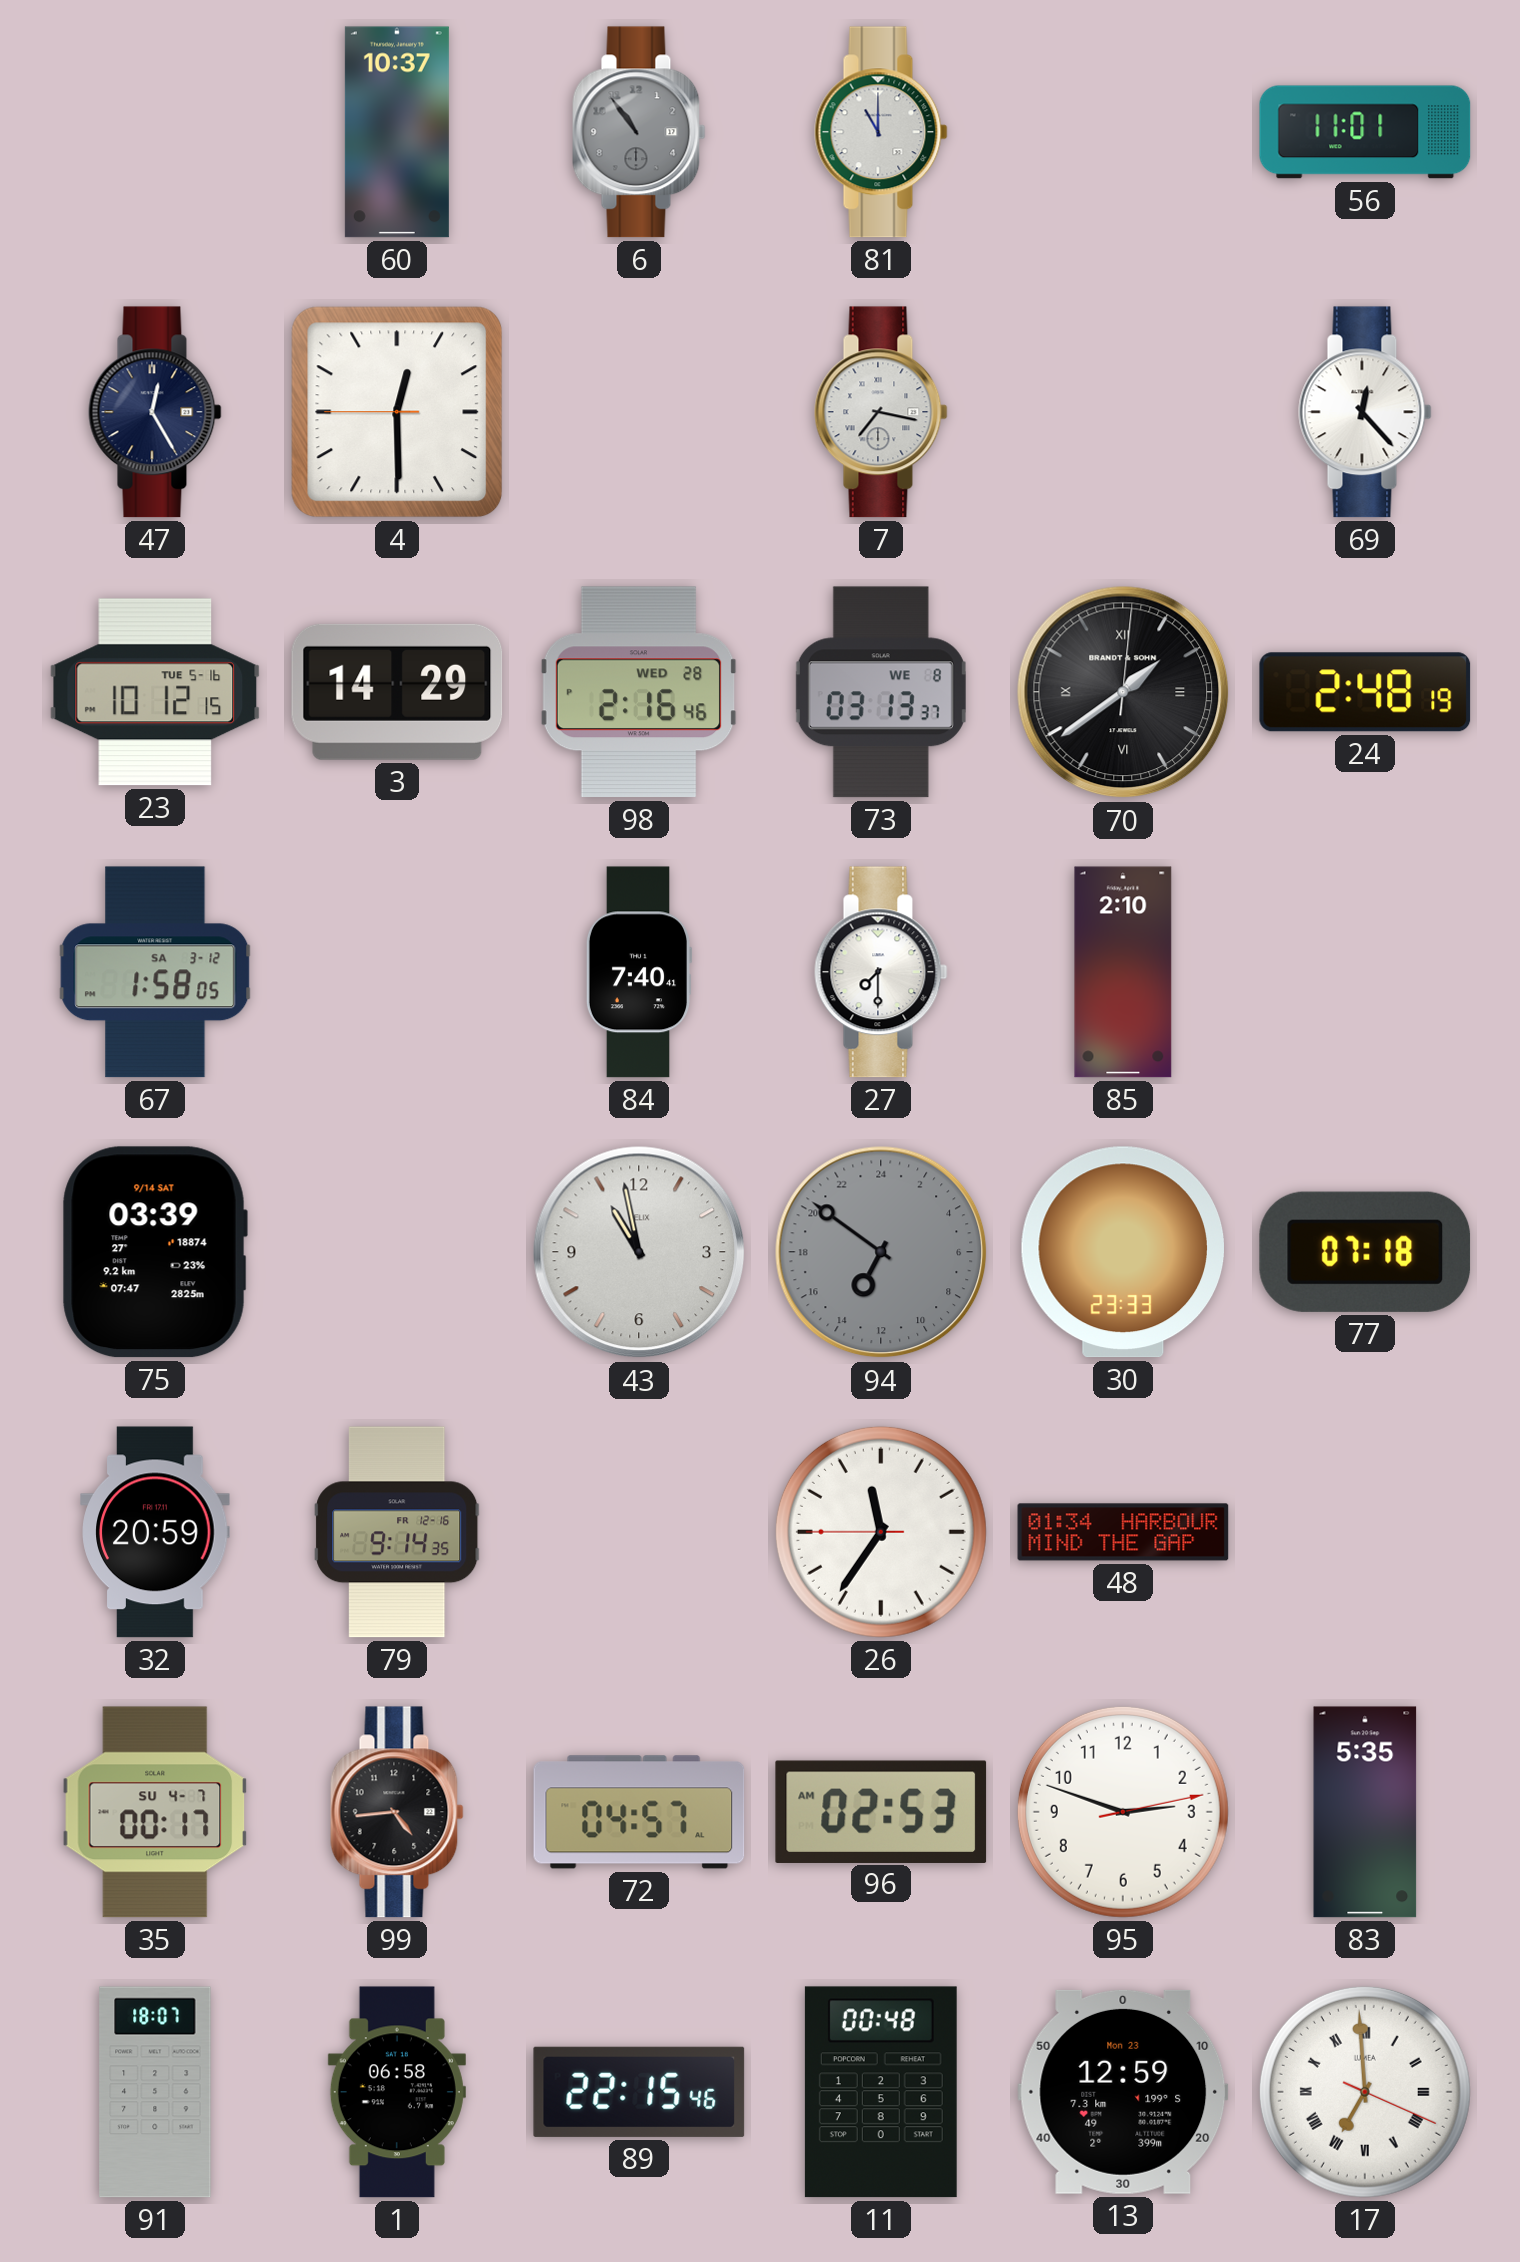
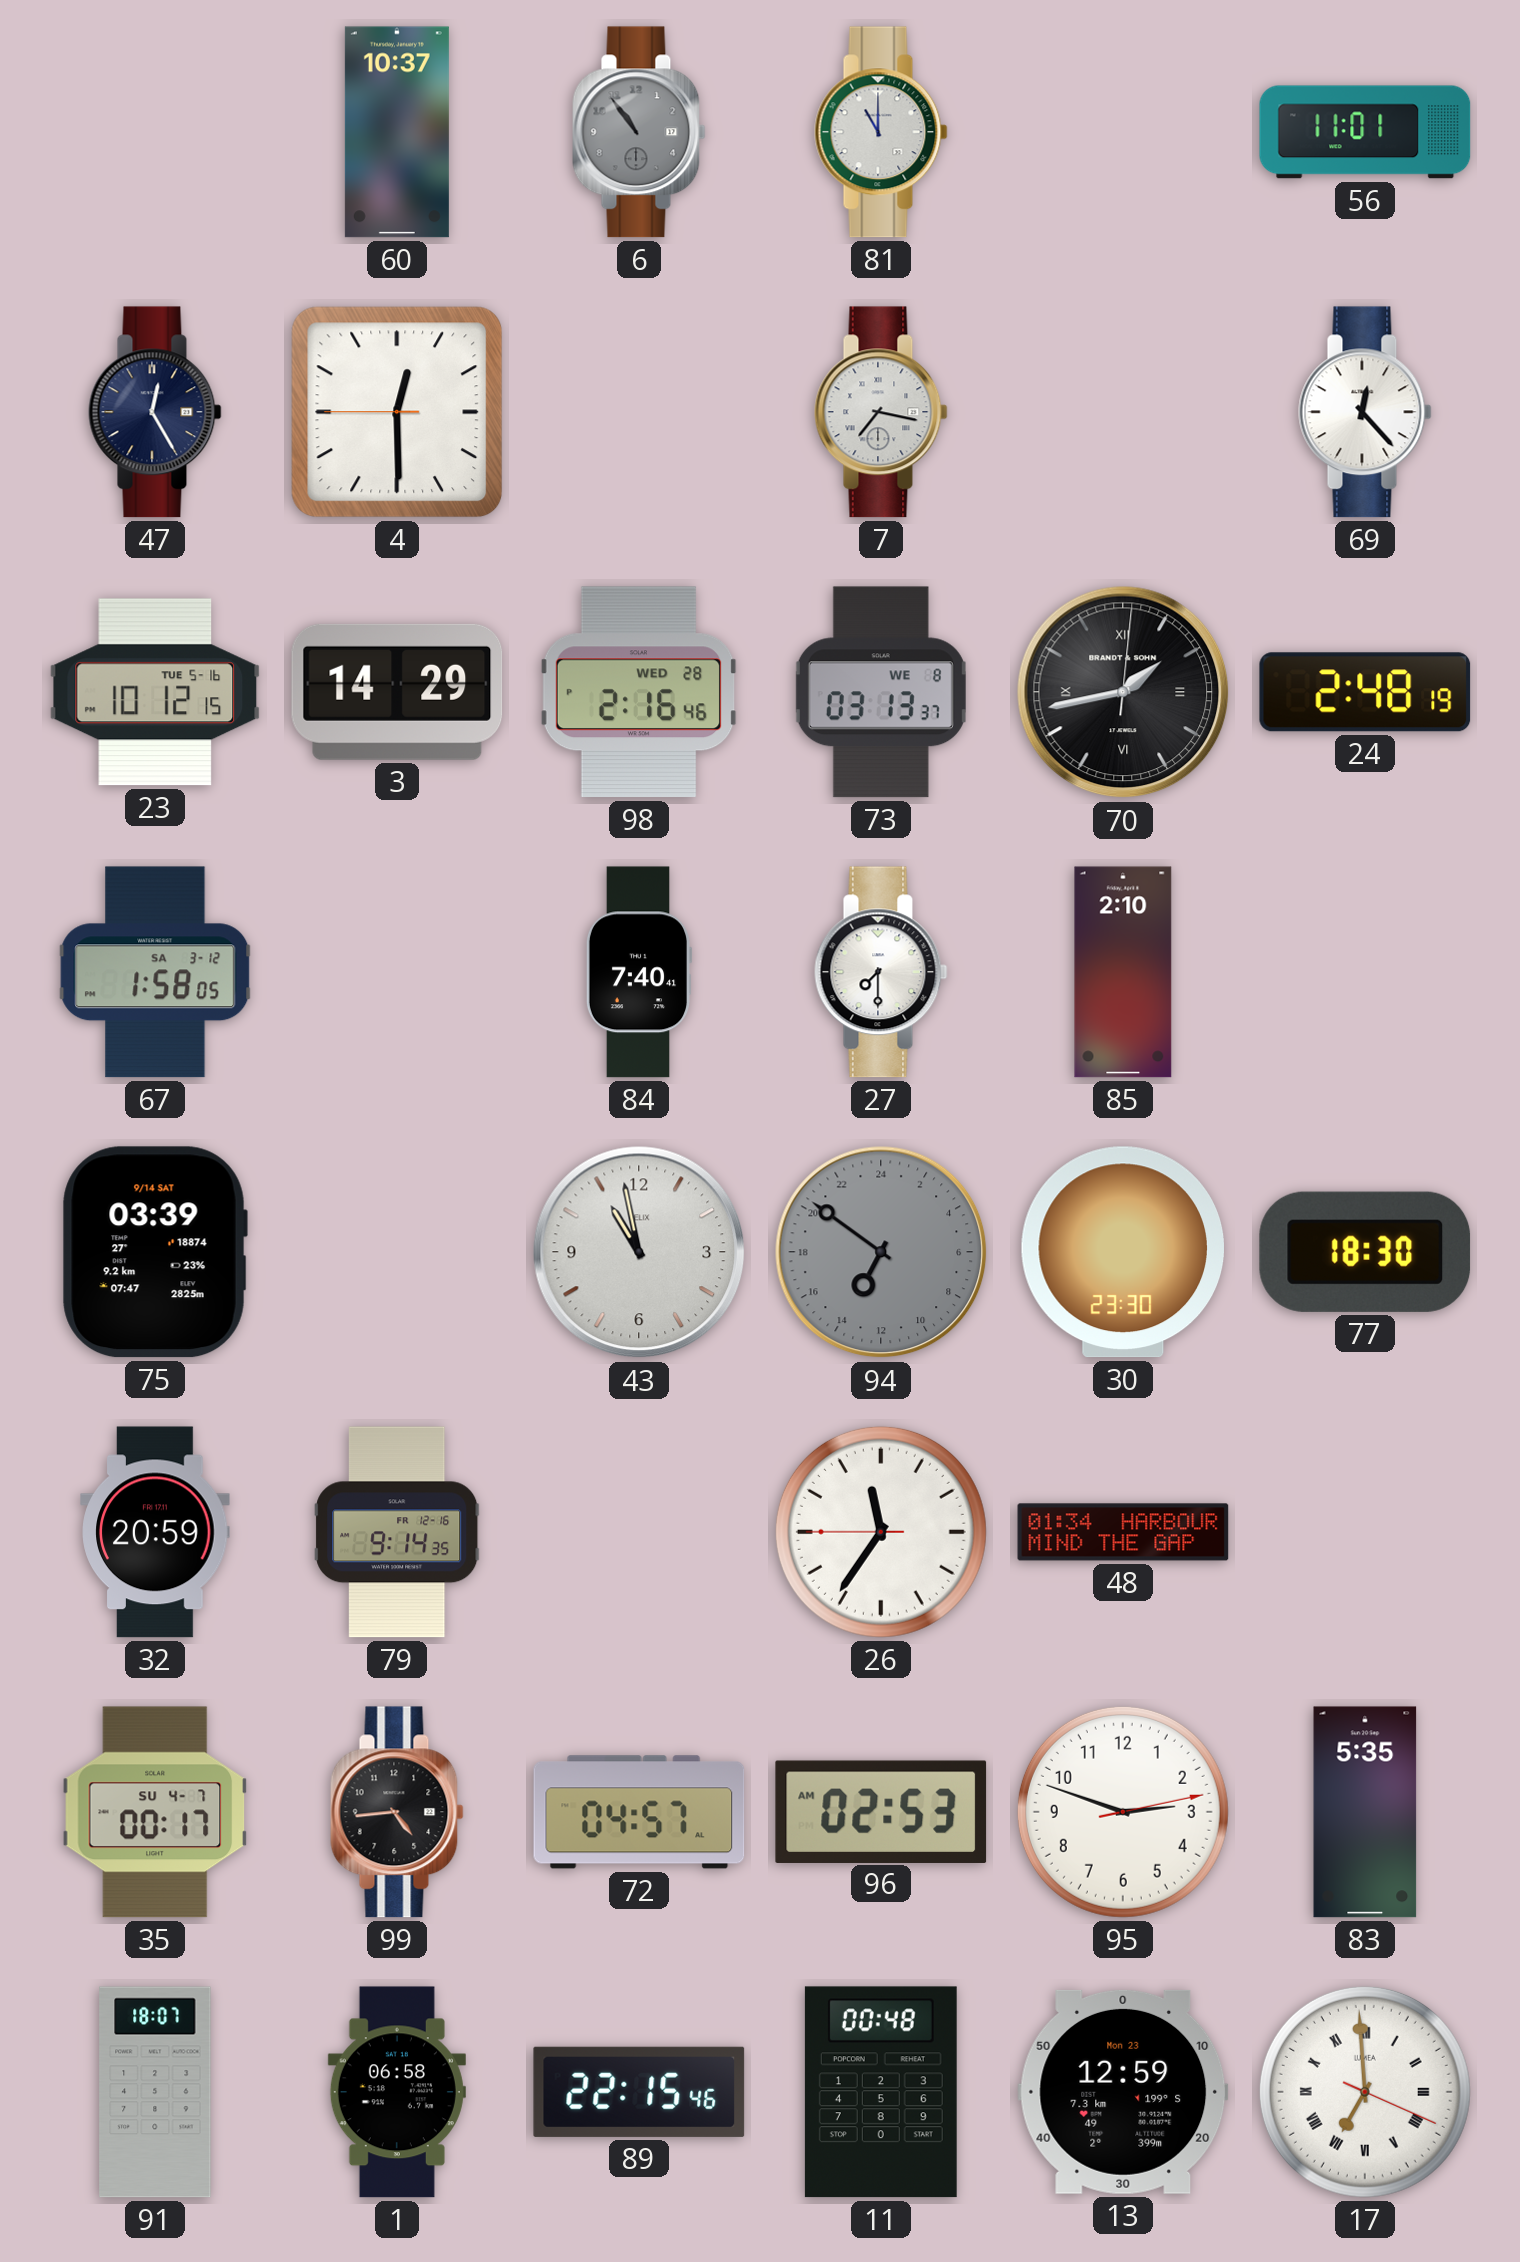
70: 1:39 -> 1:43 (1123, 692)
30: 23:33 -> 23:30 (1123, 1252)
77: 07:18 -> 18:30 (1365, 1252)
